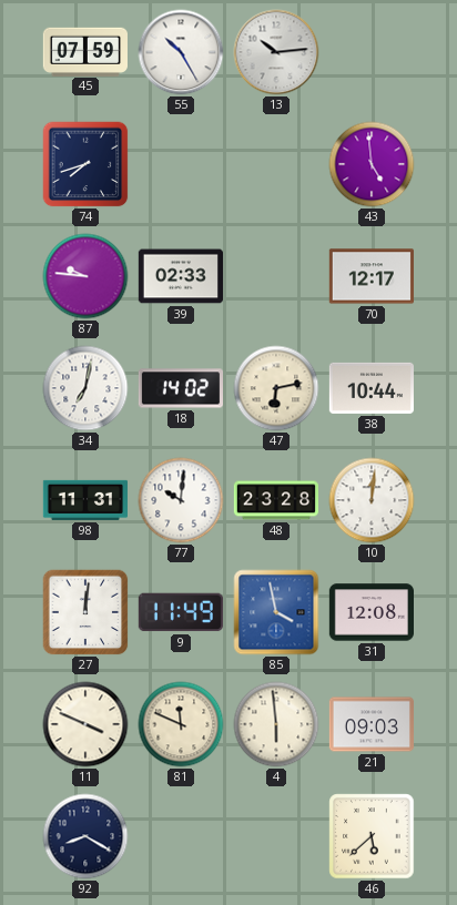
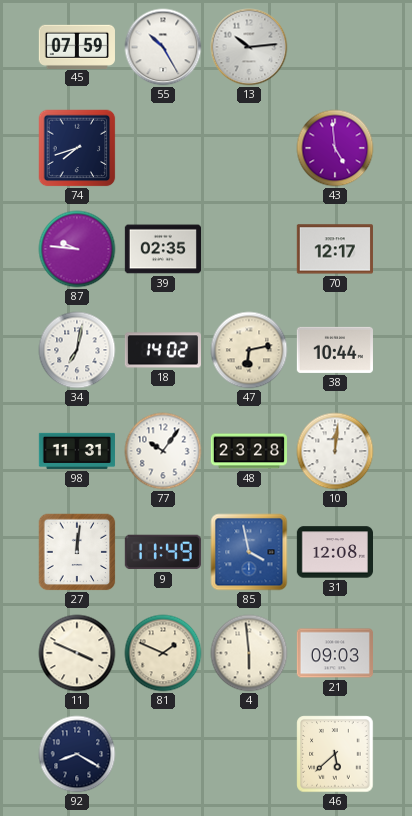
39: 02:33 -> 02:35 (162, 249)
77: 10:01 -> 10:06 (163, 451)
81: 11:49 -> 1:49 (163, 653)
